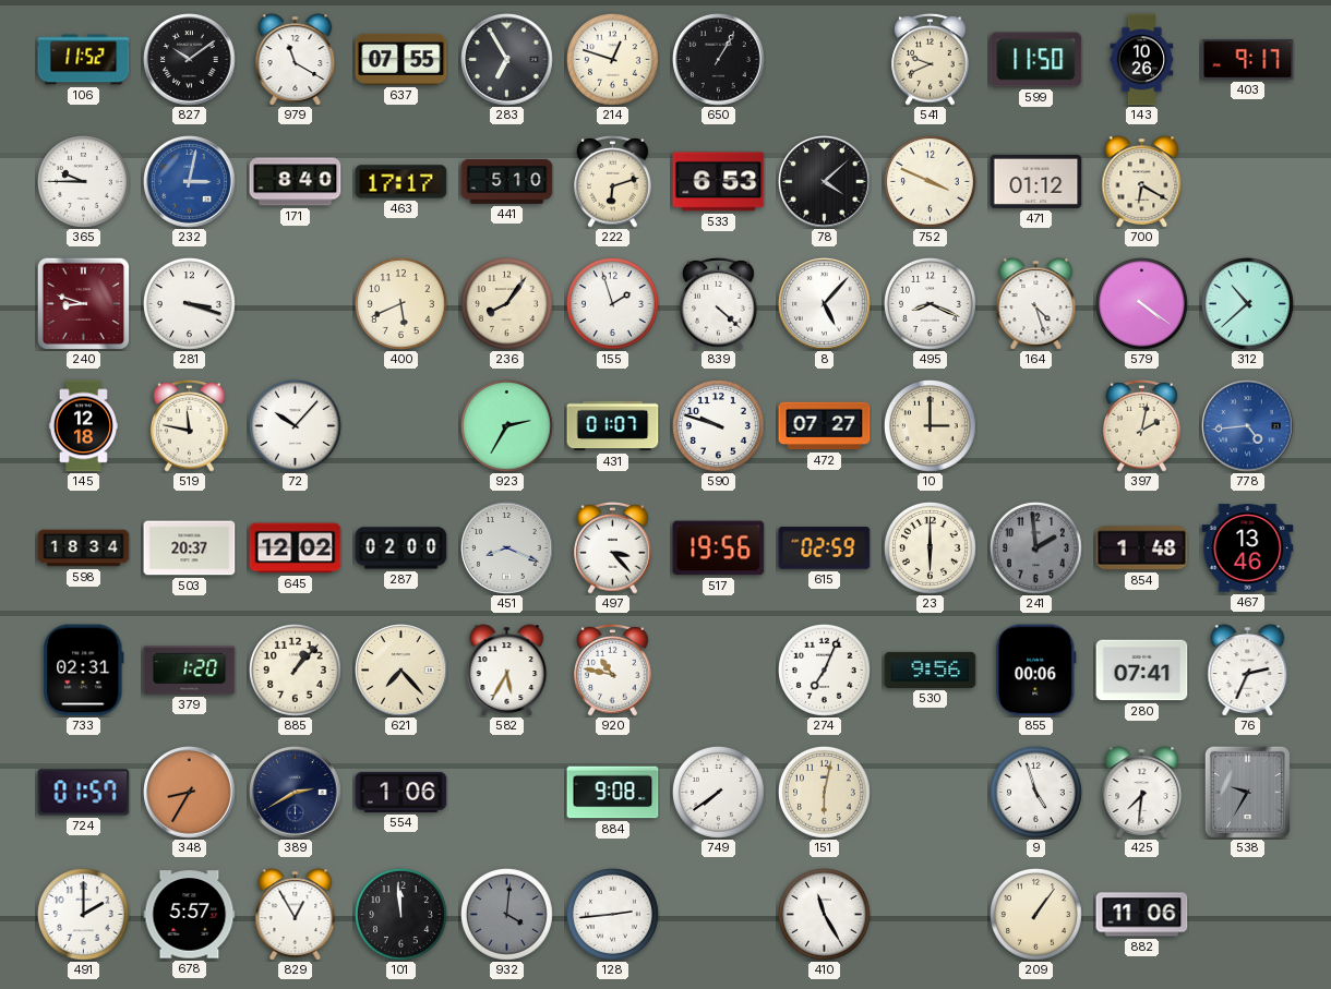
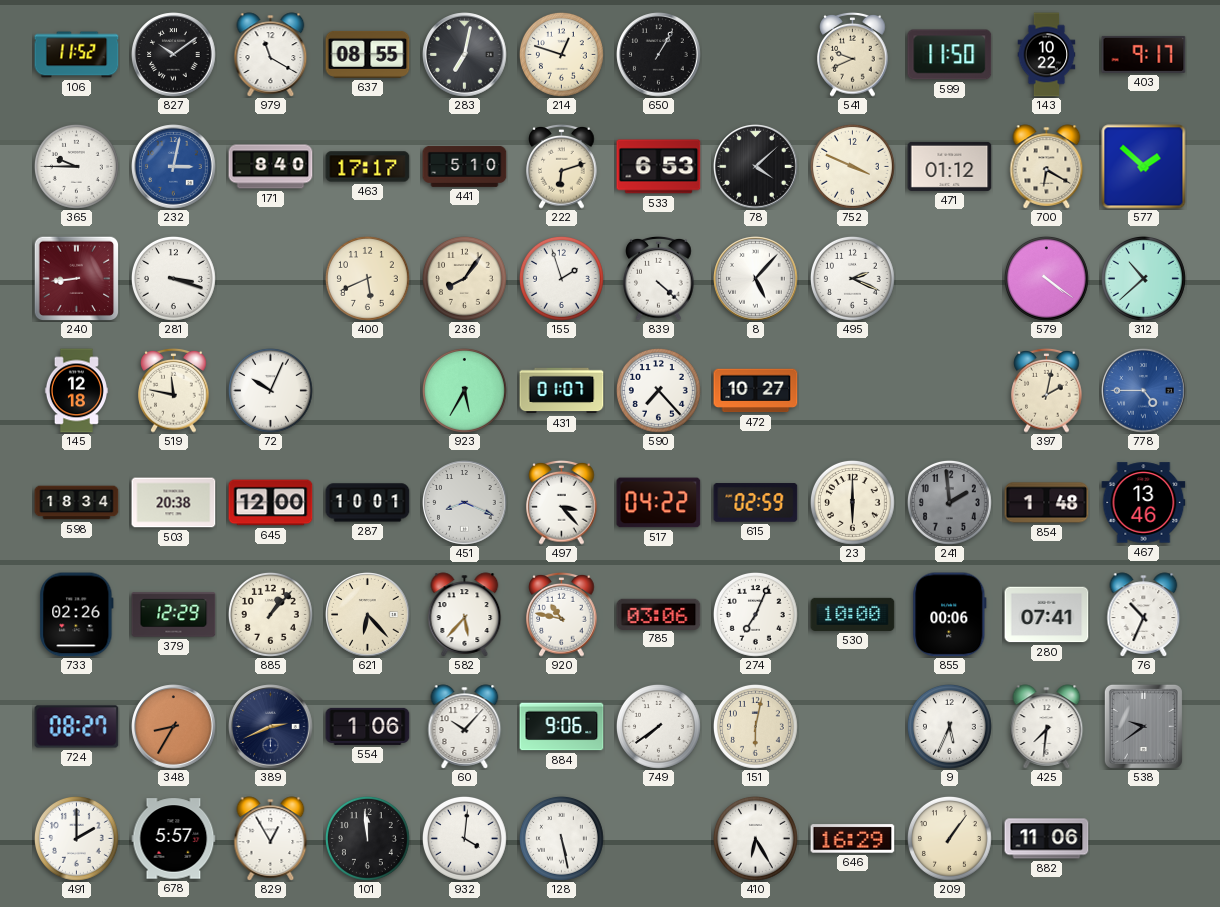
637: 07:55 -> 08:55 (368, 54)
283: 6:55 -> 7:02 (465, 55)
143: 10:26 -> 10:22 (1047, 55)
577: none -> 1:52 (1144, 167)
240: 8:48 -> 8:44 (76, 278)
495: 8:19 -> 2:19 (852, 278)
164: 4:27 -> none (1036, 304)
72: 10:07 -> 10:04 (270, 390)
923: 2:35 -> 5:35 (464, 390)
590: 9:48 -> 7:23 (658, 390)
472: 07:27 -> 10:27 (756, 391)
10: 3:00 -> none (930, 425)
778: 4:44 -> 4:45 (1144, 391)
503: 20:37 -> 20:38 (174, 503)
645: 12:02 -> 12:00 (271, 503)
287: 02:00 -> 10:01 (368, 503)
517: 19:56 -> 04:22 (659, 503)
733: 02:31 -> 02:26 (77, 615)
379: 1:20 -> 12:29 (174, 615)
621: 7:23 -> 6:23 (368, 615)
582: 5:35 -> 5:37 (465, 615)
785: none -> 03:06 (659, 614)
530: 9:56 -> 10:00 (853, 614)
76: 2:34 -> 10:34 (1144, 615)
724: 01:57 -> 08:27 (77, 727)
389: 2:40 -> 2:41 (271, 727)
60: none -> 10:07 (465, 727)
884: 9:08 -> 9:06 (562, 727)
9: 4:57 -> 5:34 (949, 726)
538: 9:35 -> 9:39 (1143, 726)
932 dial: grey -> white (464, 838)
128: 2:44 -> 5:28 (561, 838)
410: 11:25 -> 6:25 (755, 838)
646: none -> 16:29 (853, 839)
